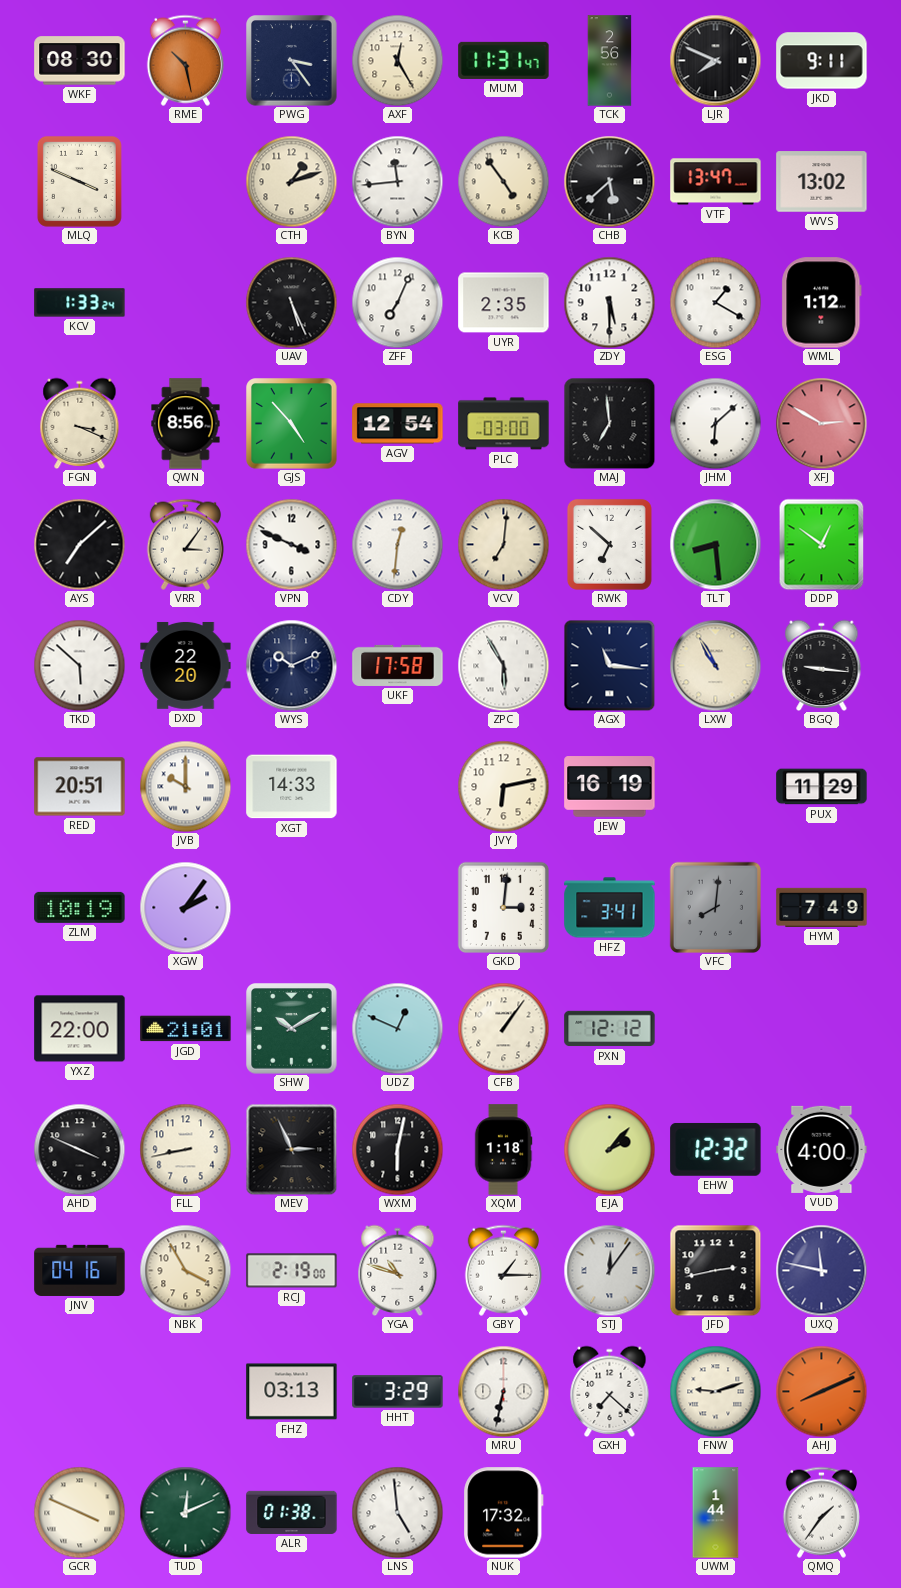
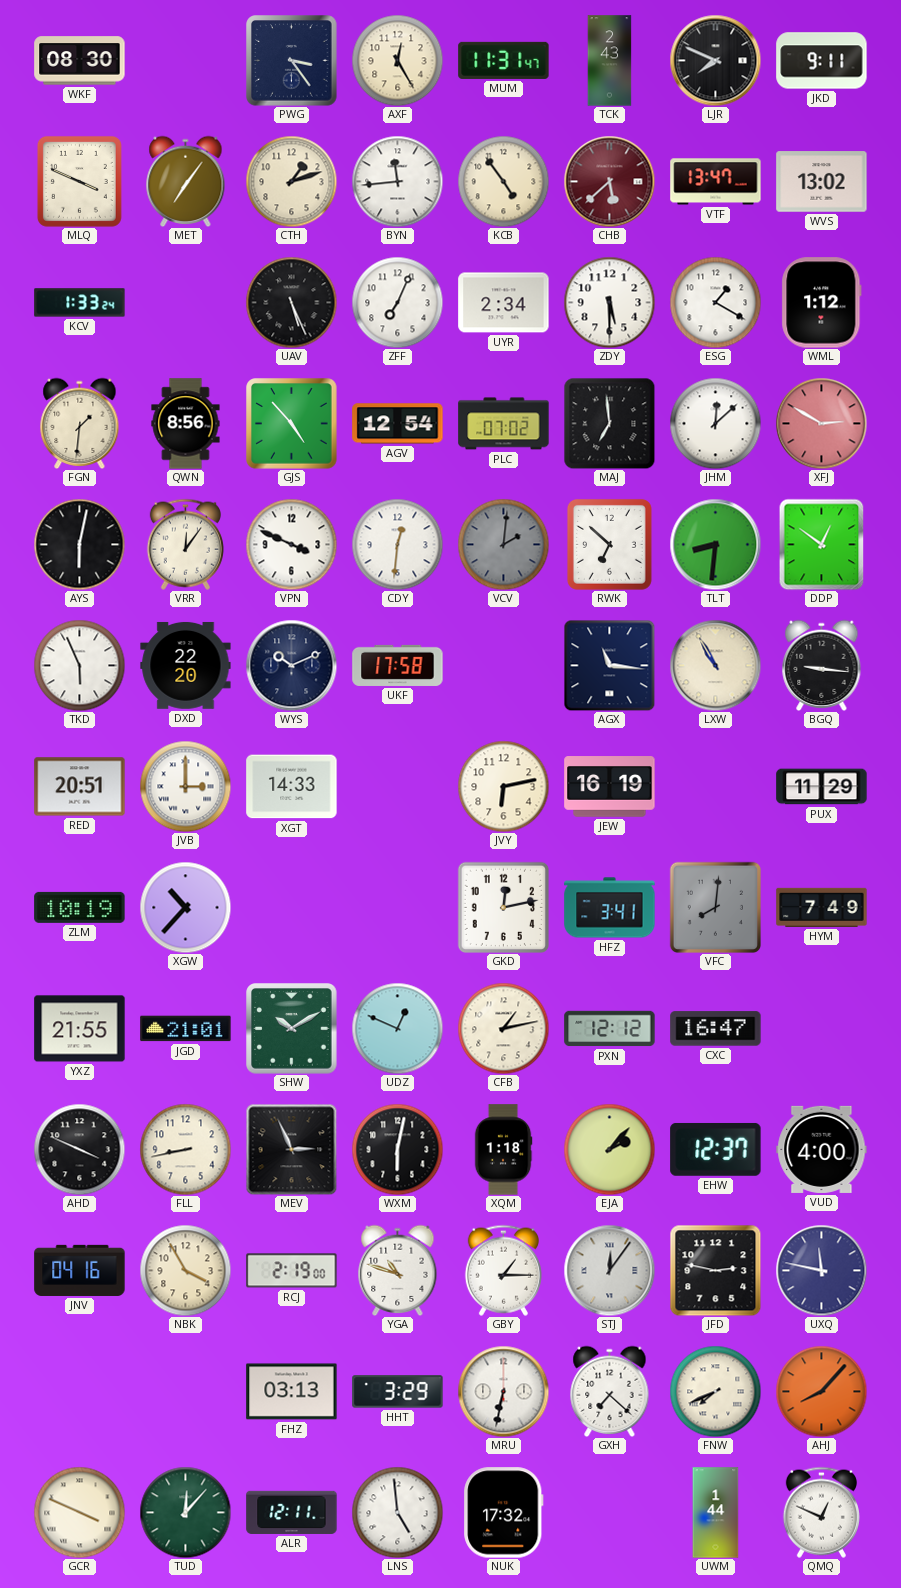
RME: 10:28 -> none (185, 60)
TCK: 2:56 -> 2:43 (610, 61)
MET: none -> 7:06 (186, 181)
CHB dial: black -> burgundy (609, 181)
UYR: 2:35 -> 2:34 (504, 303)
FGN: 3:19 -> 1:31 (80, 423)
PLC: 03:00 -> 07:02 (504, 424)
JHM: 6:08 -> 12:08 (715, 423)
AYS: 7:08 -> 6:02 (79, 544)
VRR: 3:06 -> 12:06 (185, 544)
VCV: 7:01 -> 2:01 (503, 544)
VCV dial: cream -> grey (503, 544)
TLT: 8:29 -> 8:31 (715, 544)
TKD: 5:52 -> 5:56 (79, 665)
ZPC: 5:55 -> none (503, 665)
JVB: 10:00 -> 3:00 (185, 786)
XGW: 2:06 -> 10:37 (185, 907)
GKD: 3:01 -> 12:13 (503, 907)
YXZ: 22:00 -> 21:55 (80, 1029)
CFB: 1:06 -> 1:13 (503, 1028)
CXC: none -> 16:47 (716, 1029)
EHW: 12:32 -> 12:37 (716, 1149)
JFD: 2:43 -> 2:47 (715, 1270)
FNW: 9:12 -> 7:41 (715, 1391)
AHJ: 8:11 -> 8:07 (821, 1391)
TUD: 12:11 -> 12:07 (185, 1512)
ALR: 01:38 -> 12:11 (292, 1512)
QMQ: 1:36 -> 12:49 (821, 1512)
